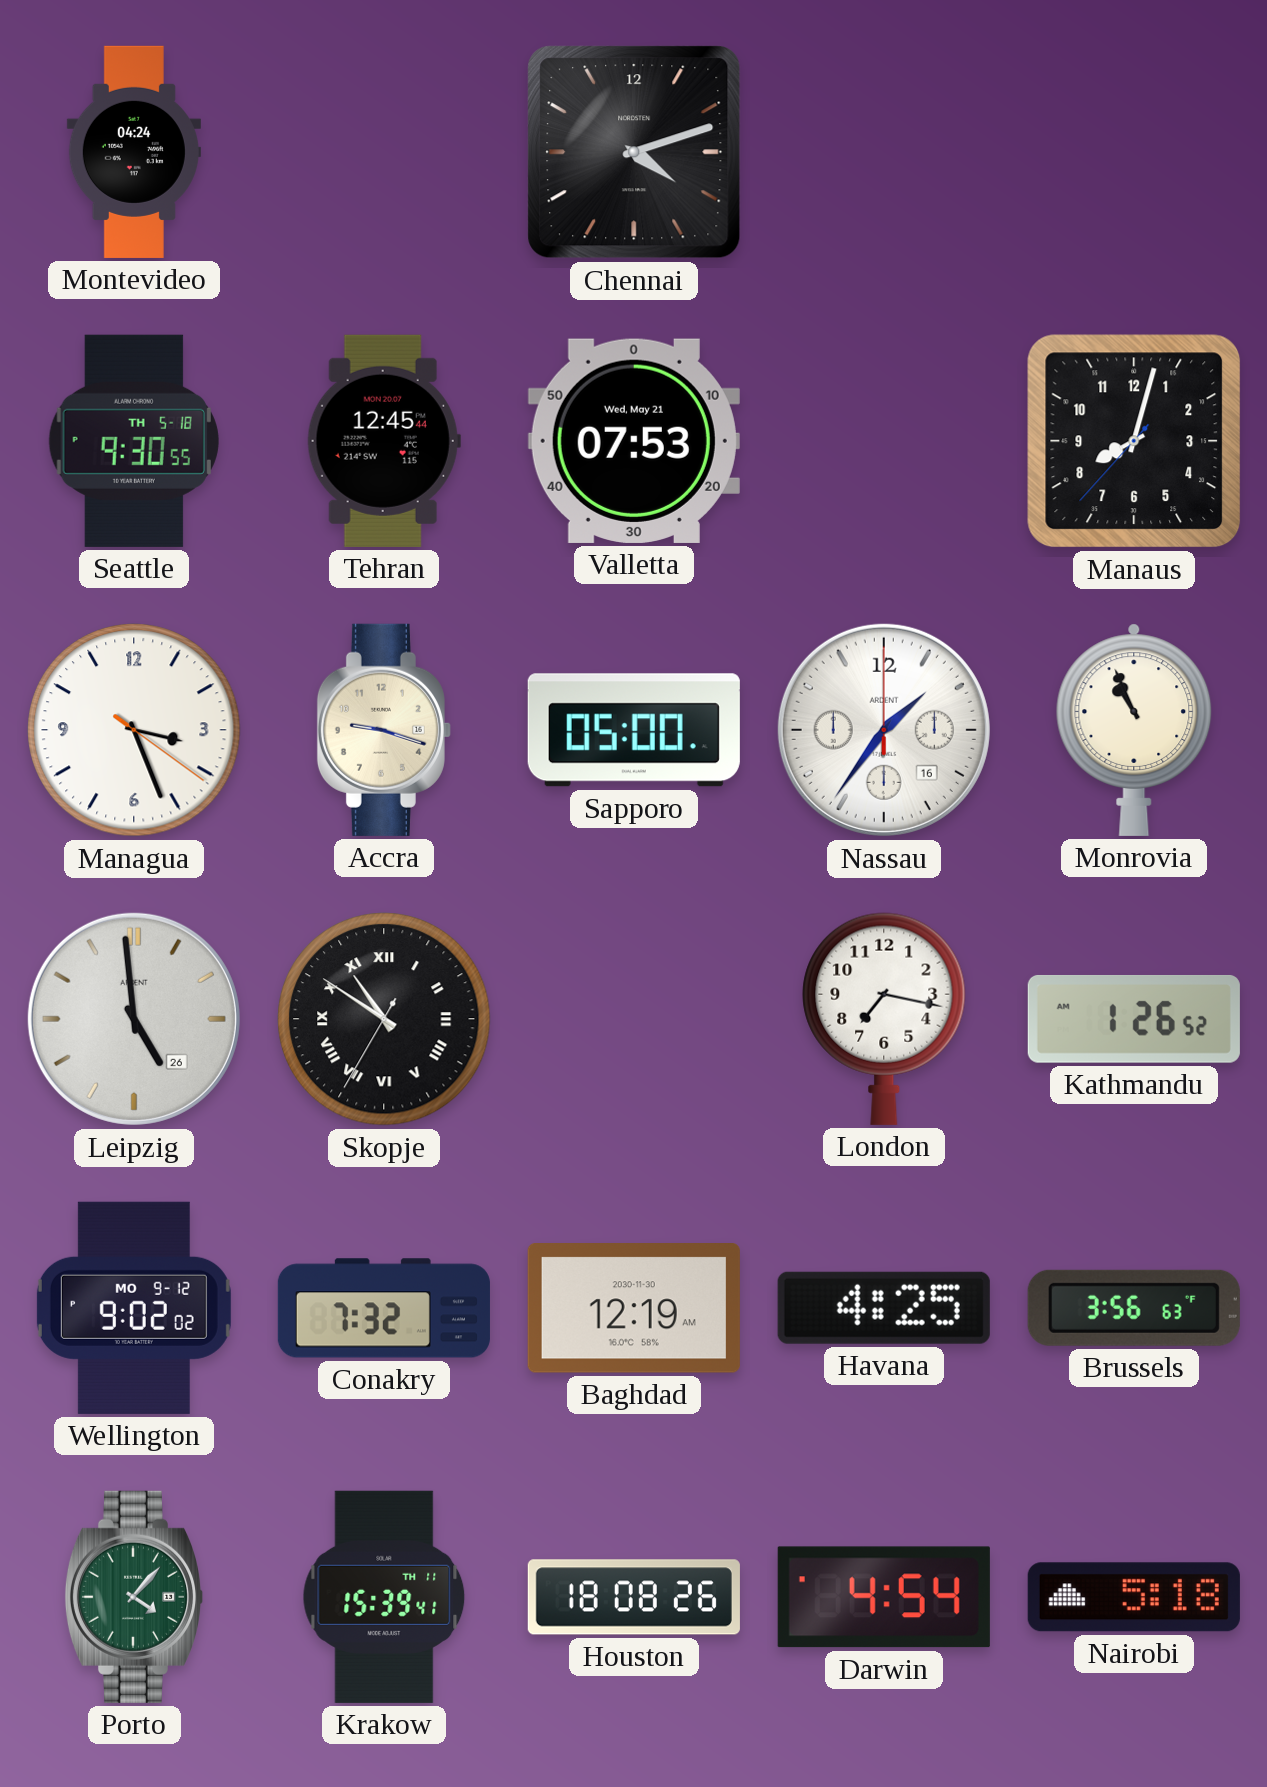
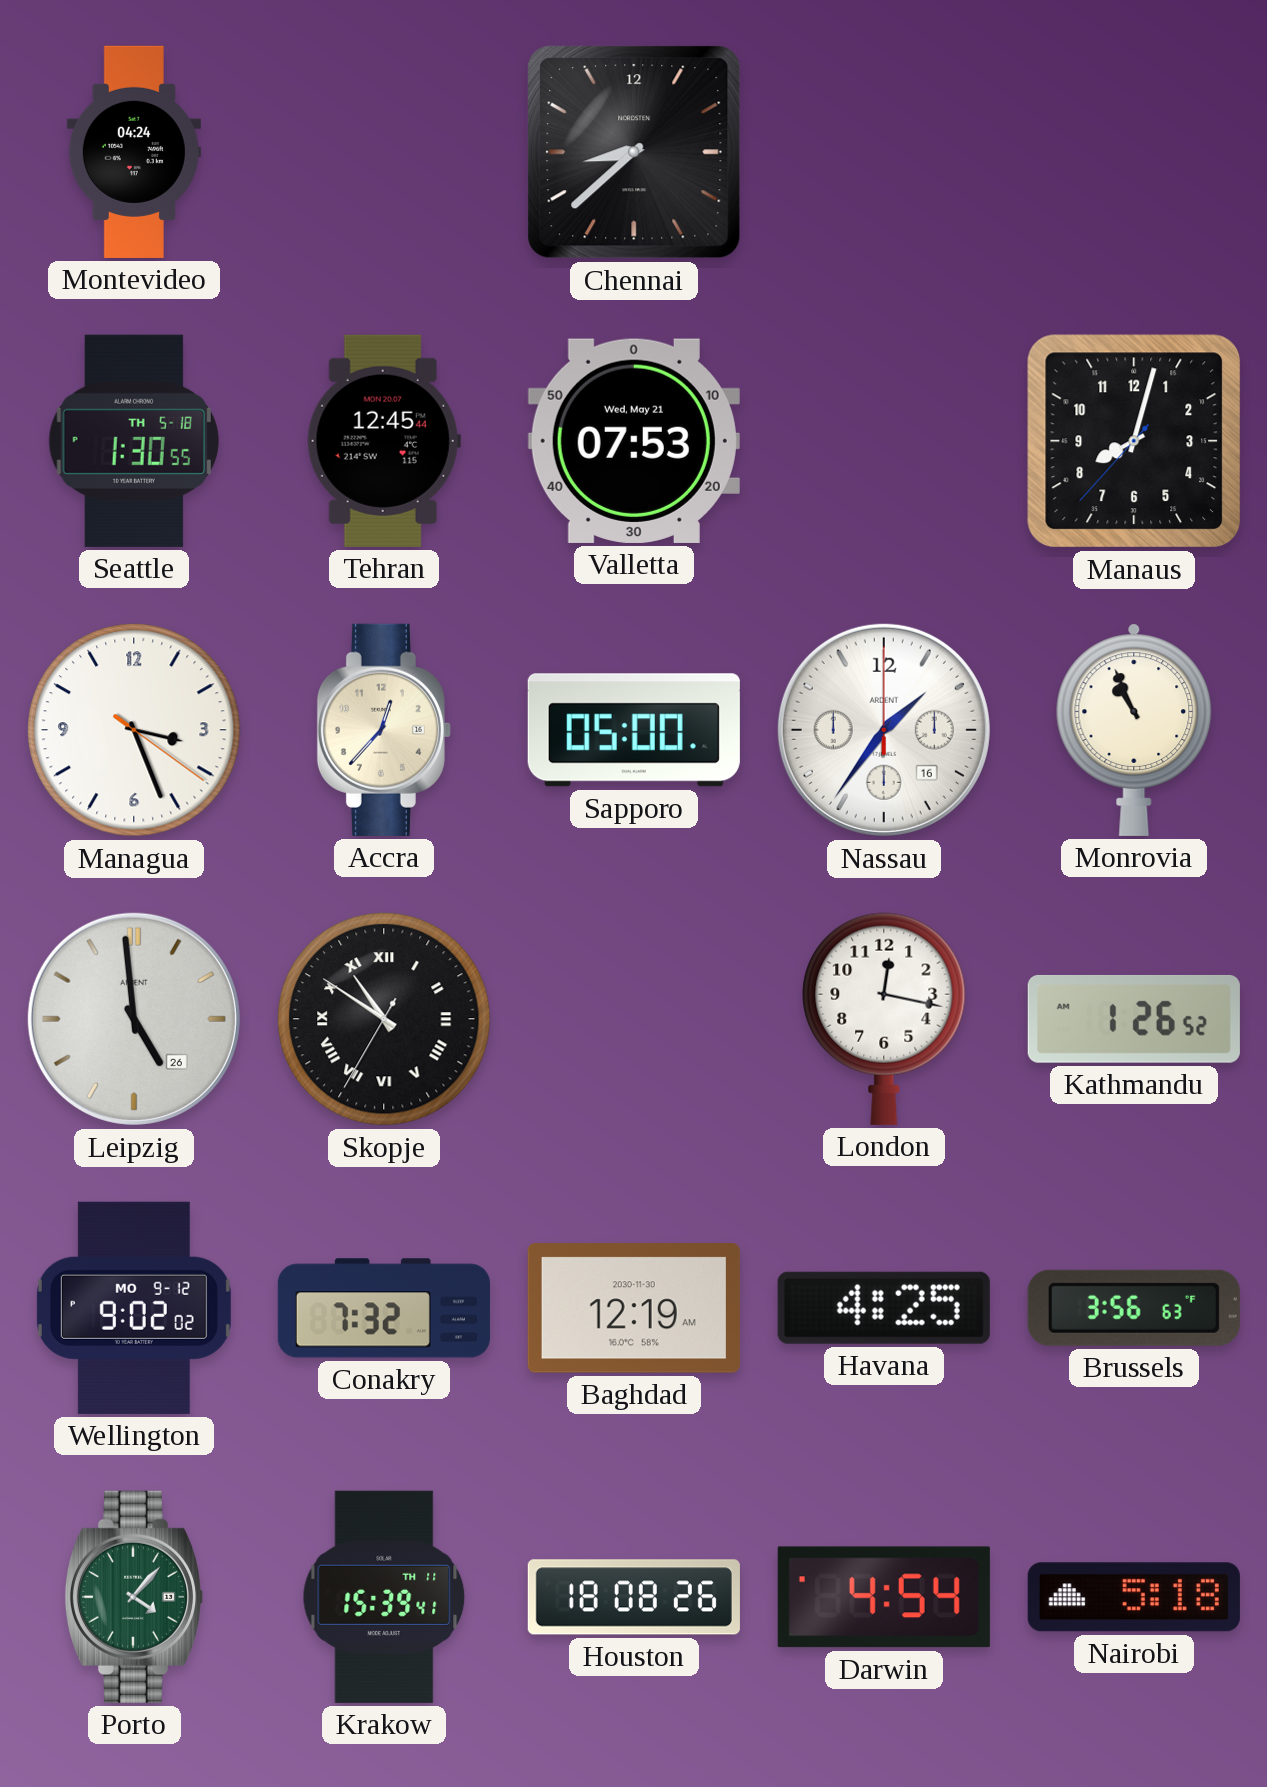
Chennai: 4:12 -> 8:38 (634, 152)
Seattle: 9:30 -> 1:30 (134, 441)
Accra: 9:18 -> 12:37 (384, 730)
London: 7:17 -> 12:17 (884, 1019)
